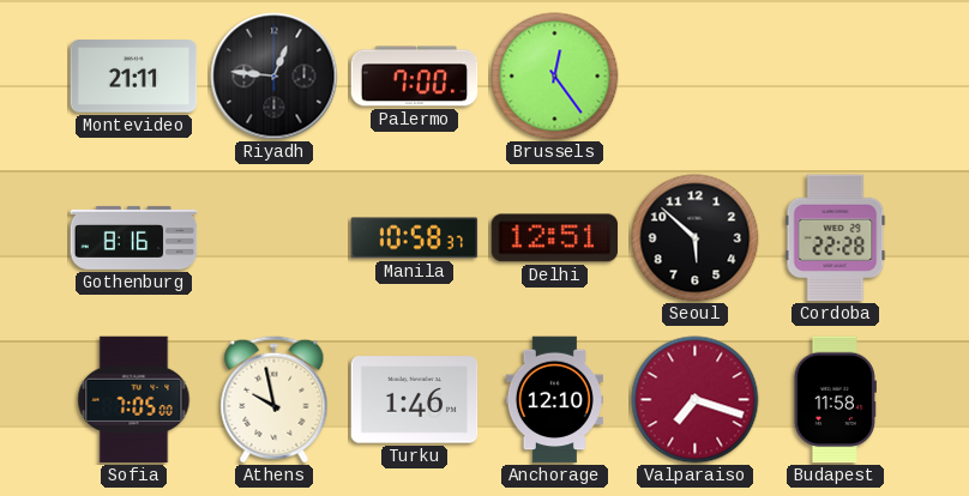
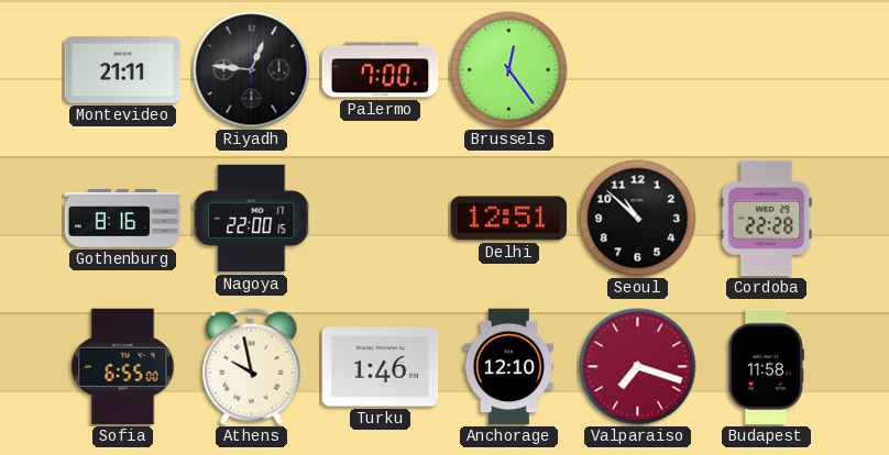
Nagoya: none -> 22:00 (252, 219)
Manila: 10:58 -> none (415, 238)
Seoul: 5:52 -> 10:52 (638, 219)
Sofia: 7:05 -> 6:55 (123, 367)
